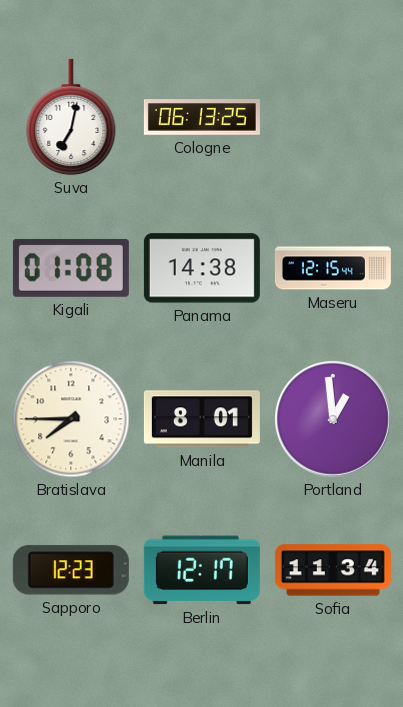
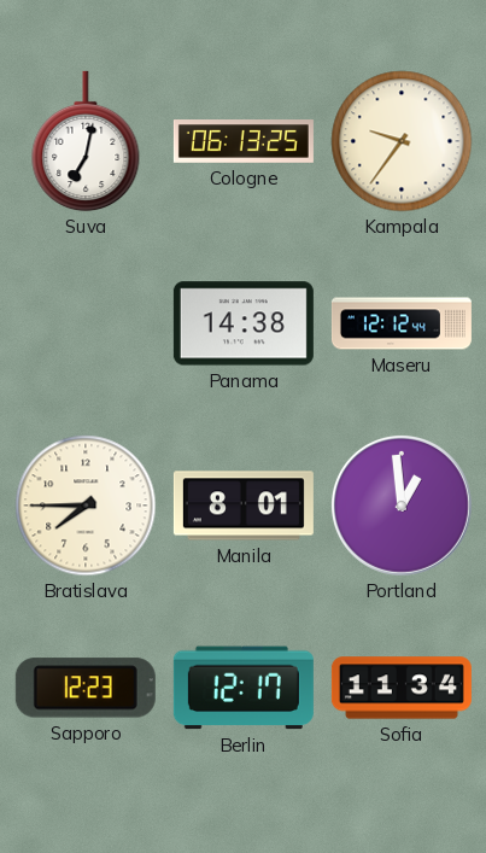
Kampala: none -> 9:36 (402, 141)
Kigali: 01:08 -> none (71, 268)
Maseru: 12:15 -> 12:12 (402, 323)
